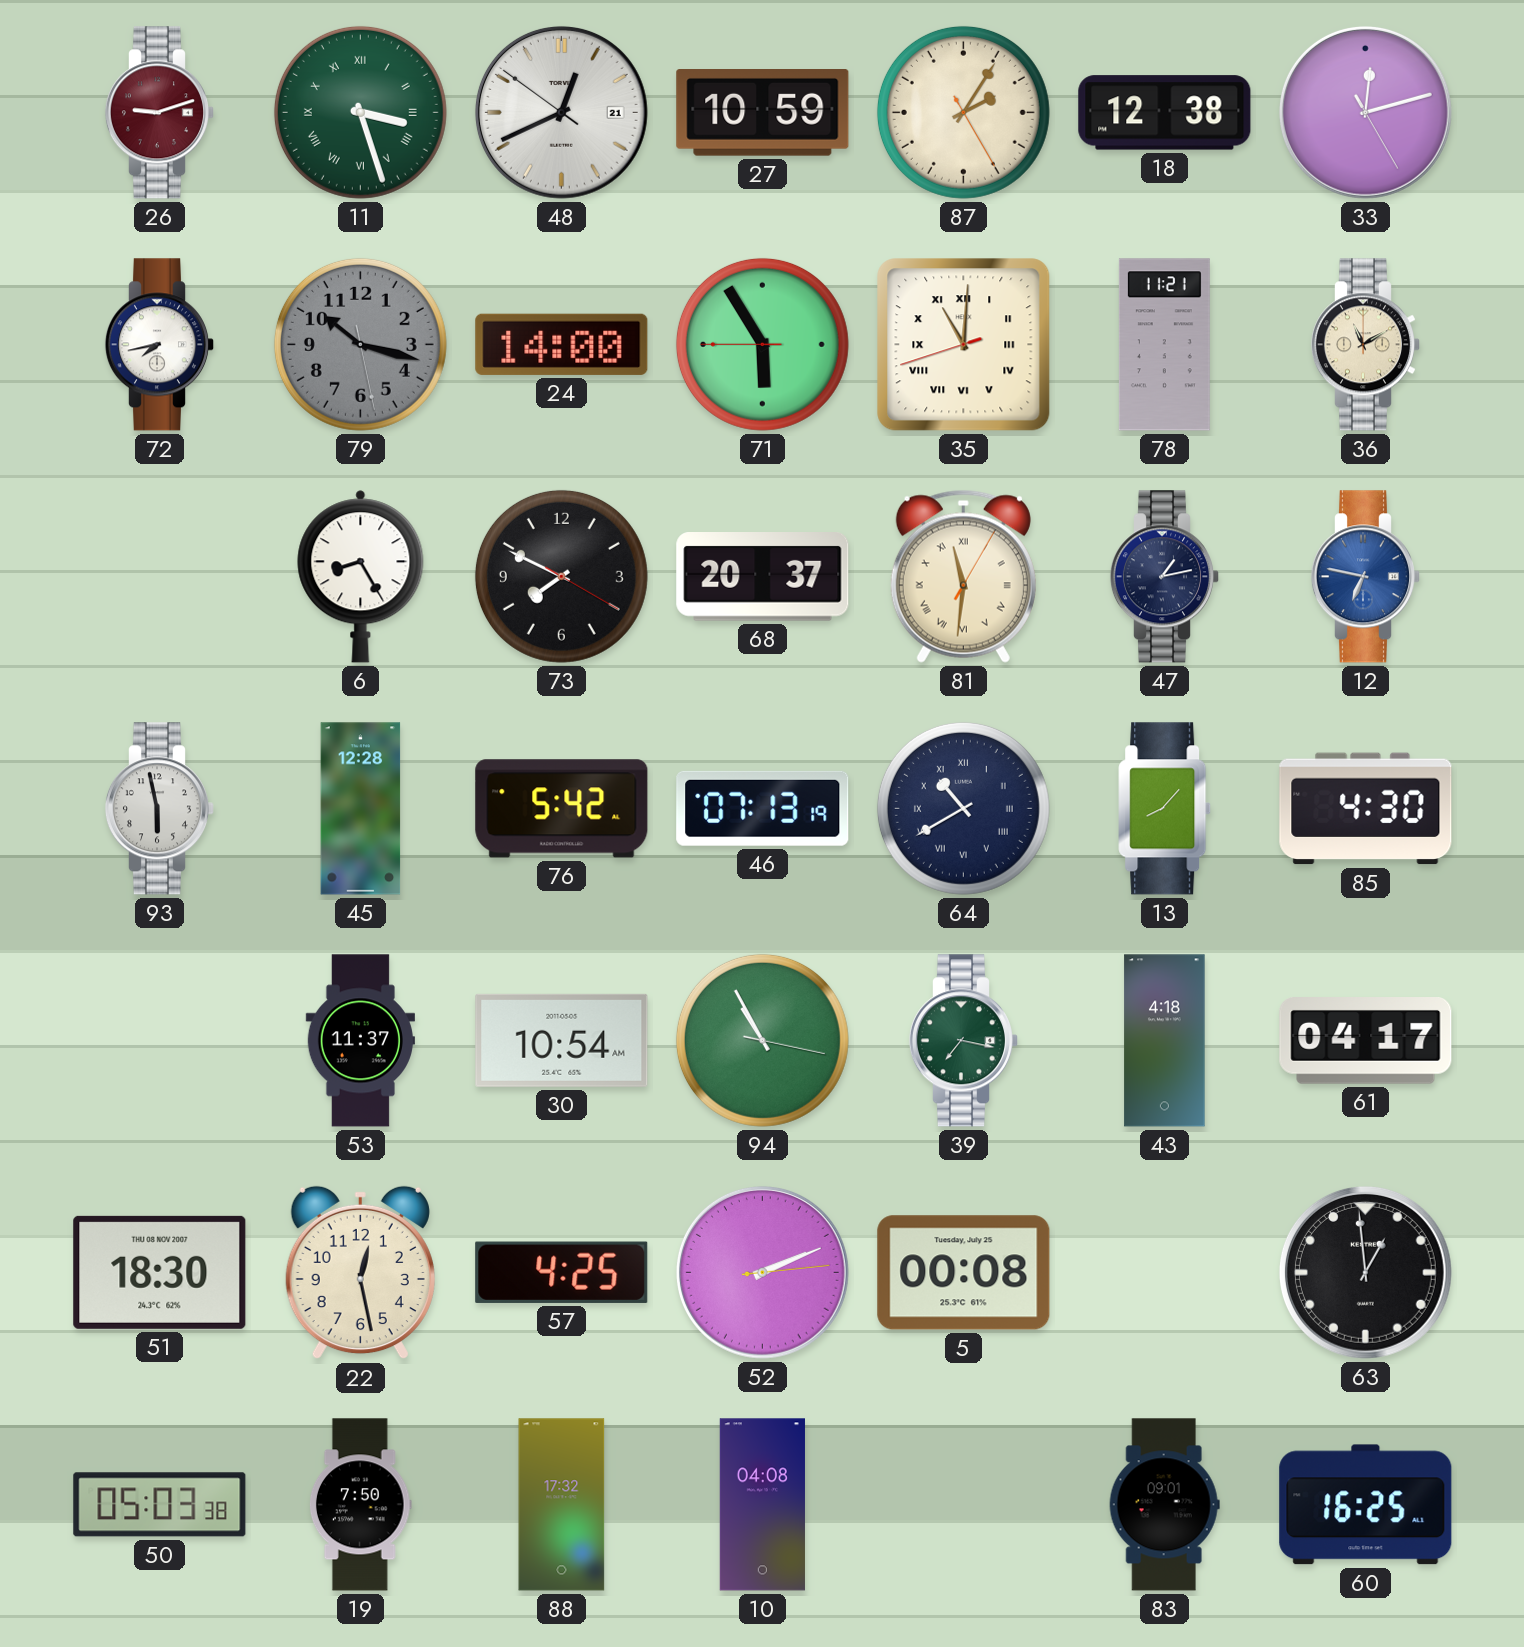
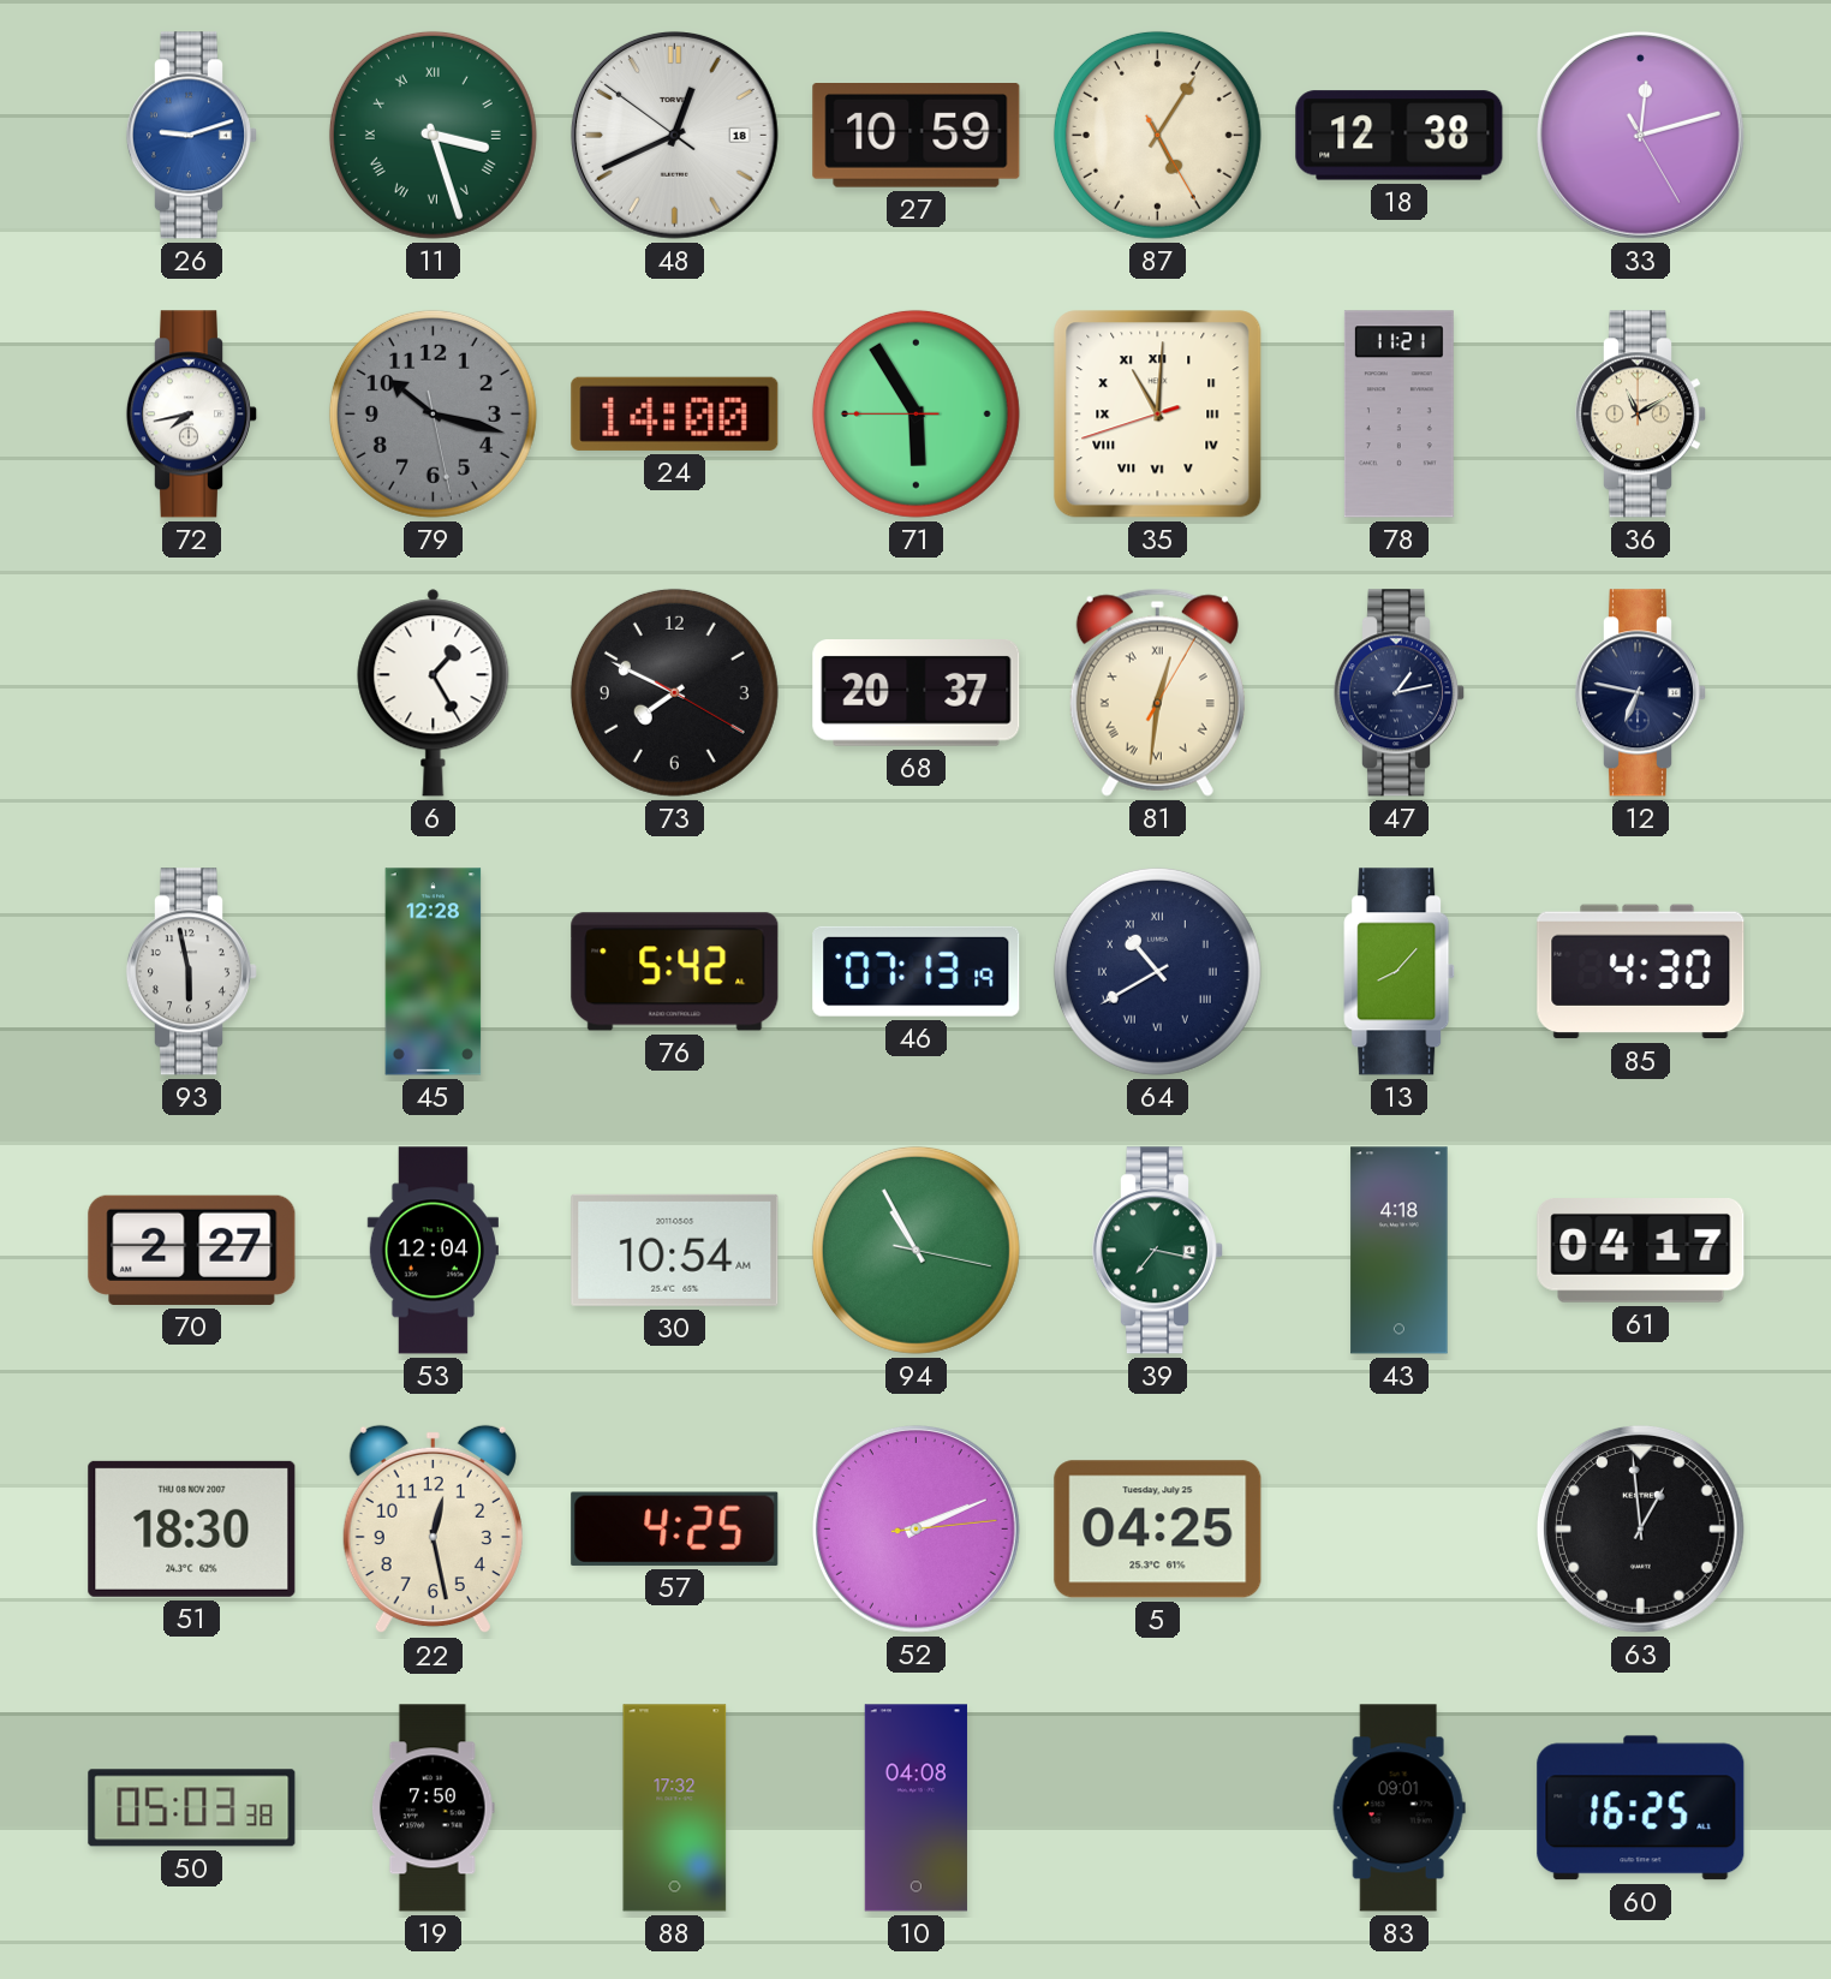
26 dial: burgundy -> blue (192, 136)
48 date: 21 -> 18 (674, 135)
87: 2:05 -> 5:05 (1157, 135)
6: 8:25 -> 1:25 (434, 693)
81: 11:31 -> 12:31 (1157, 692)
12 dial: blue -> navy (1641, 693)
70: none -> 2:27 (192, 1250)
53: 11:37 -> 12:04 (433, 1251)
5: 00:08 -> 04:25 (1158, 1530)
